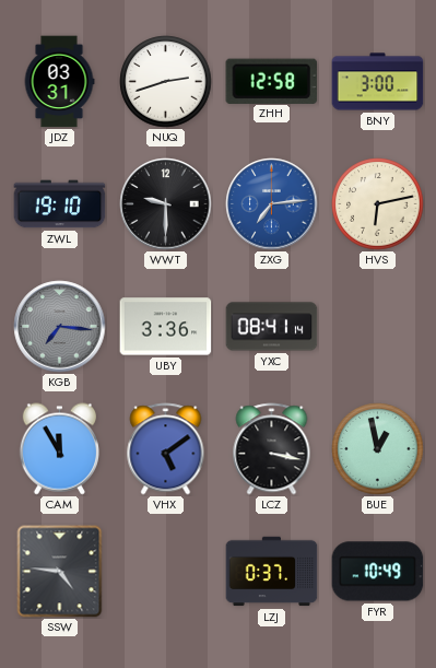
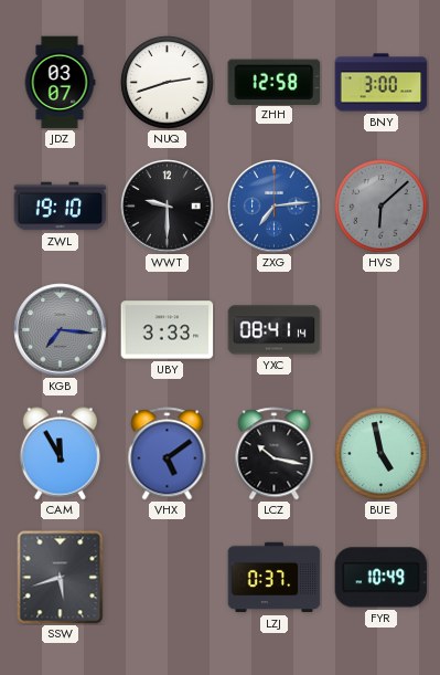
JDZ: 03:31 -> 03:07 (60, 83)
HVS: 6:13 -> 6:08 (382, 207)
HVS dial: cream -> grey (382, 207)
UBY: 3:36 -> 3:33 (168, 330)
LCZ: 3:17 -> 10:17 (275, 454)
BUE: 12:58 -> 4:58 (382, 454)
SSW: 4:46 -> 5:42 (61, 578)
